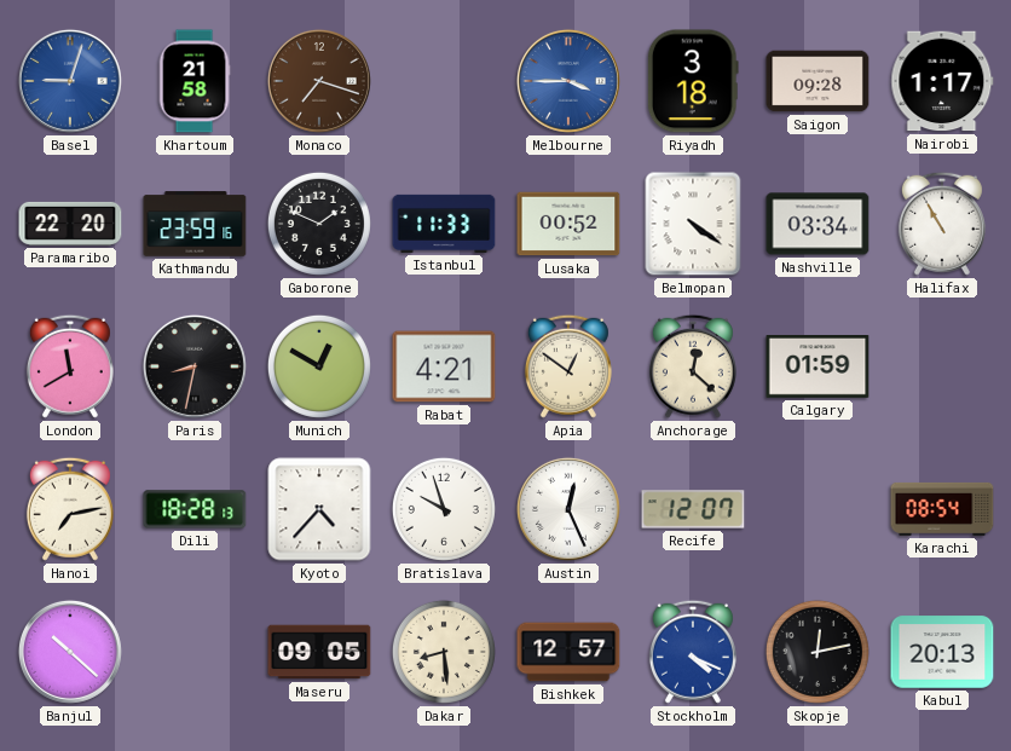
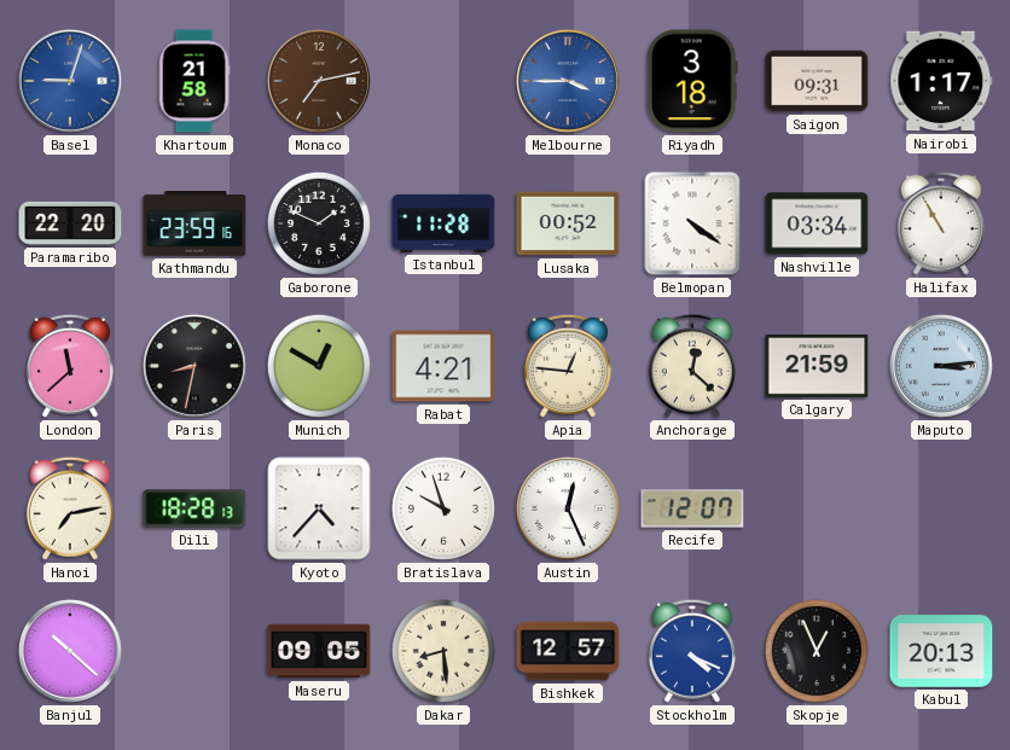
Monaco: 7:18 -> 7:13 (319, 81)
Saigon: 09:28 -> 09:31 (817, 81)
Istanbul: 11:33 -> 11:28 (443, 223)
London: 11:40 -> 11:38 (70, 366)
Apia: 12:51 -> 12:46 (568, 366)
Calgary: 01:59 -> 21:59 (817, 367)
Maputo: none -> 3:14 (941, 366)
Karachi: 08:54 -> none (942, 509)
Skopje: 12:13 -> 12:56 (817, 651)
